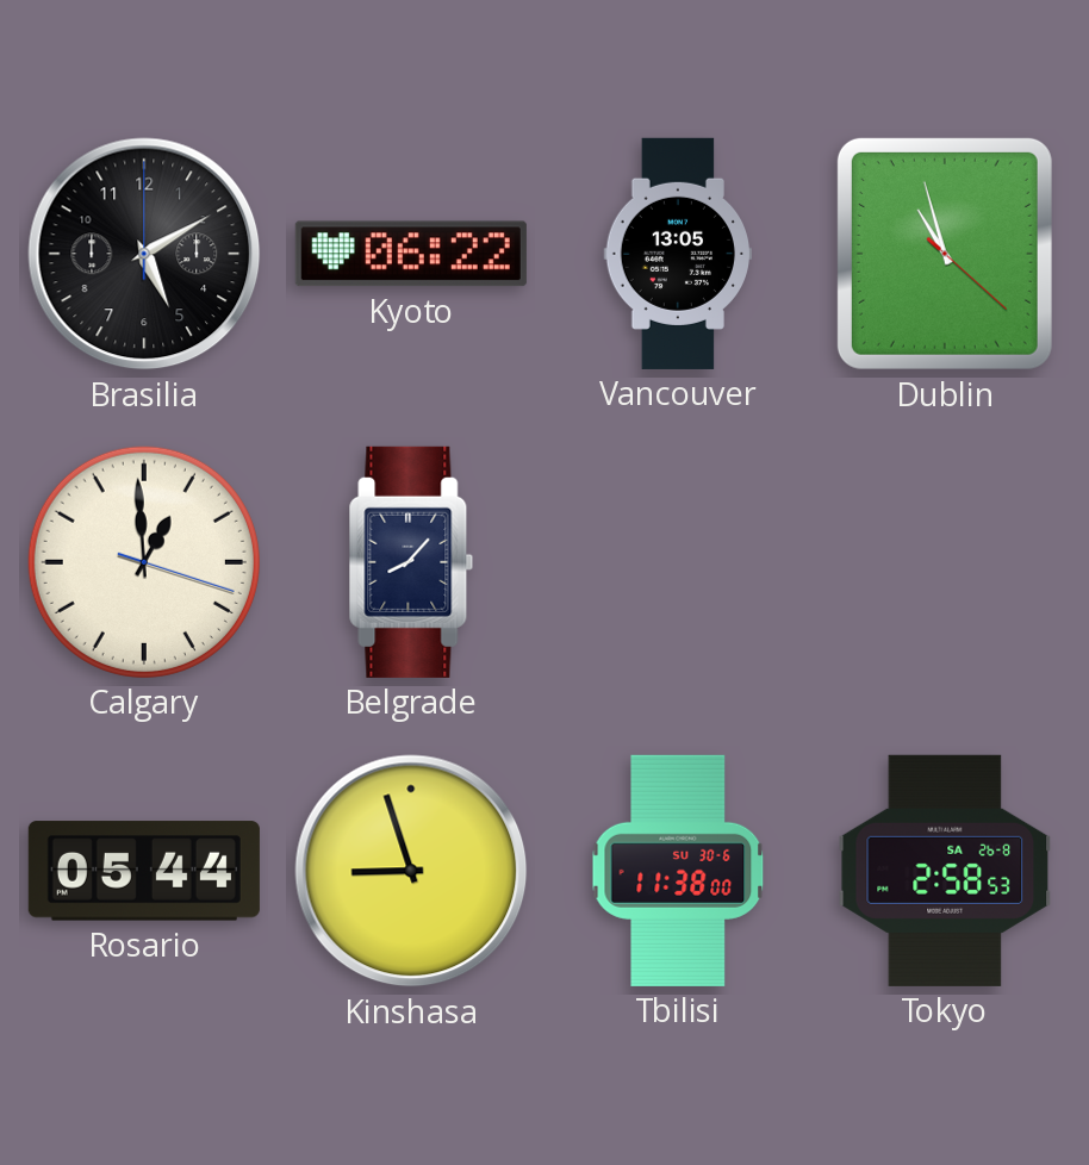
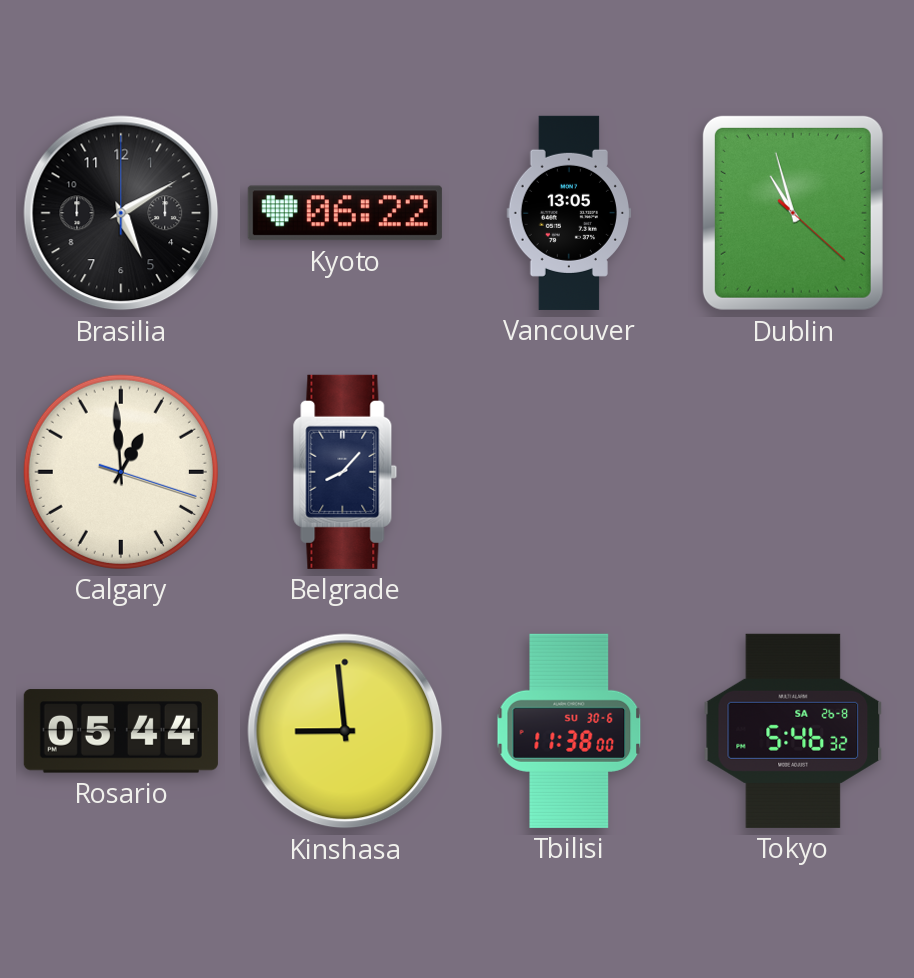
Kinshasa: 8:57 -> 8:59 (345, 731)
Tokyo: 2:58 -> 5:46 (793, 731)
